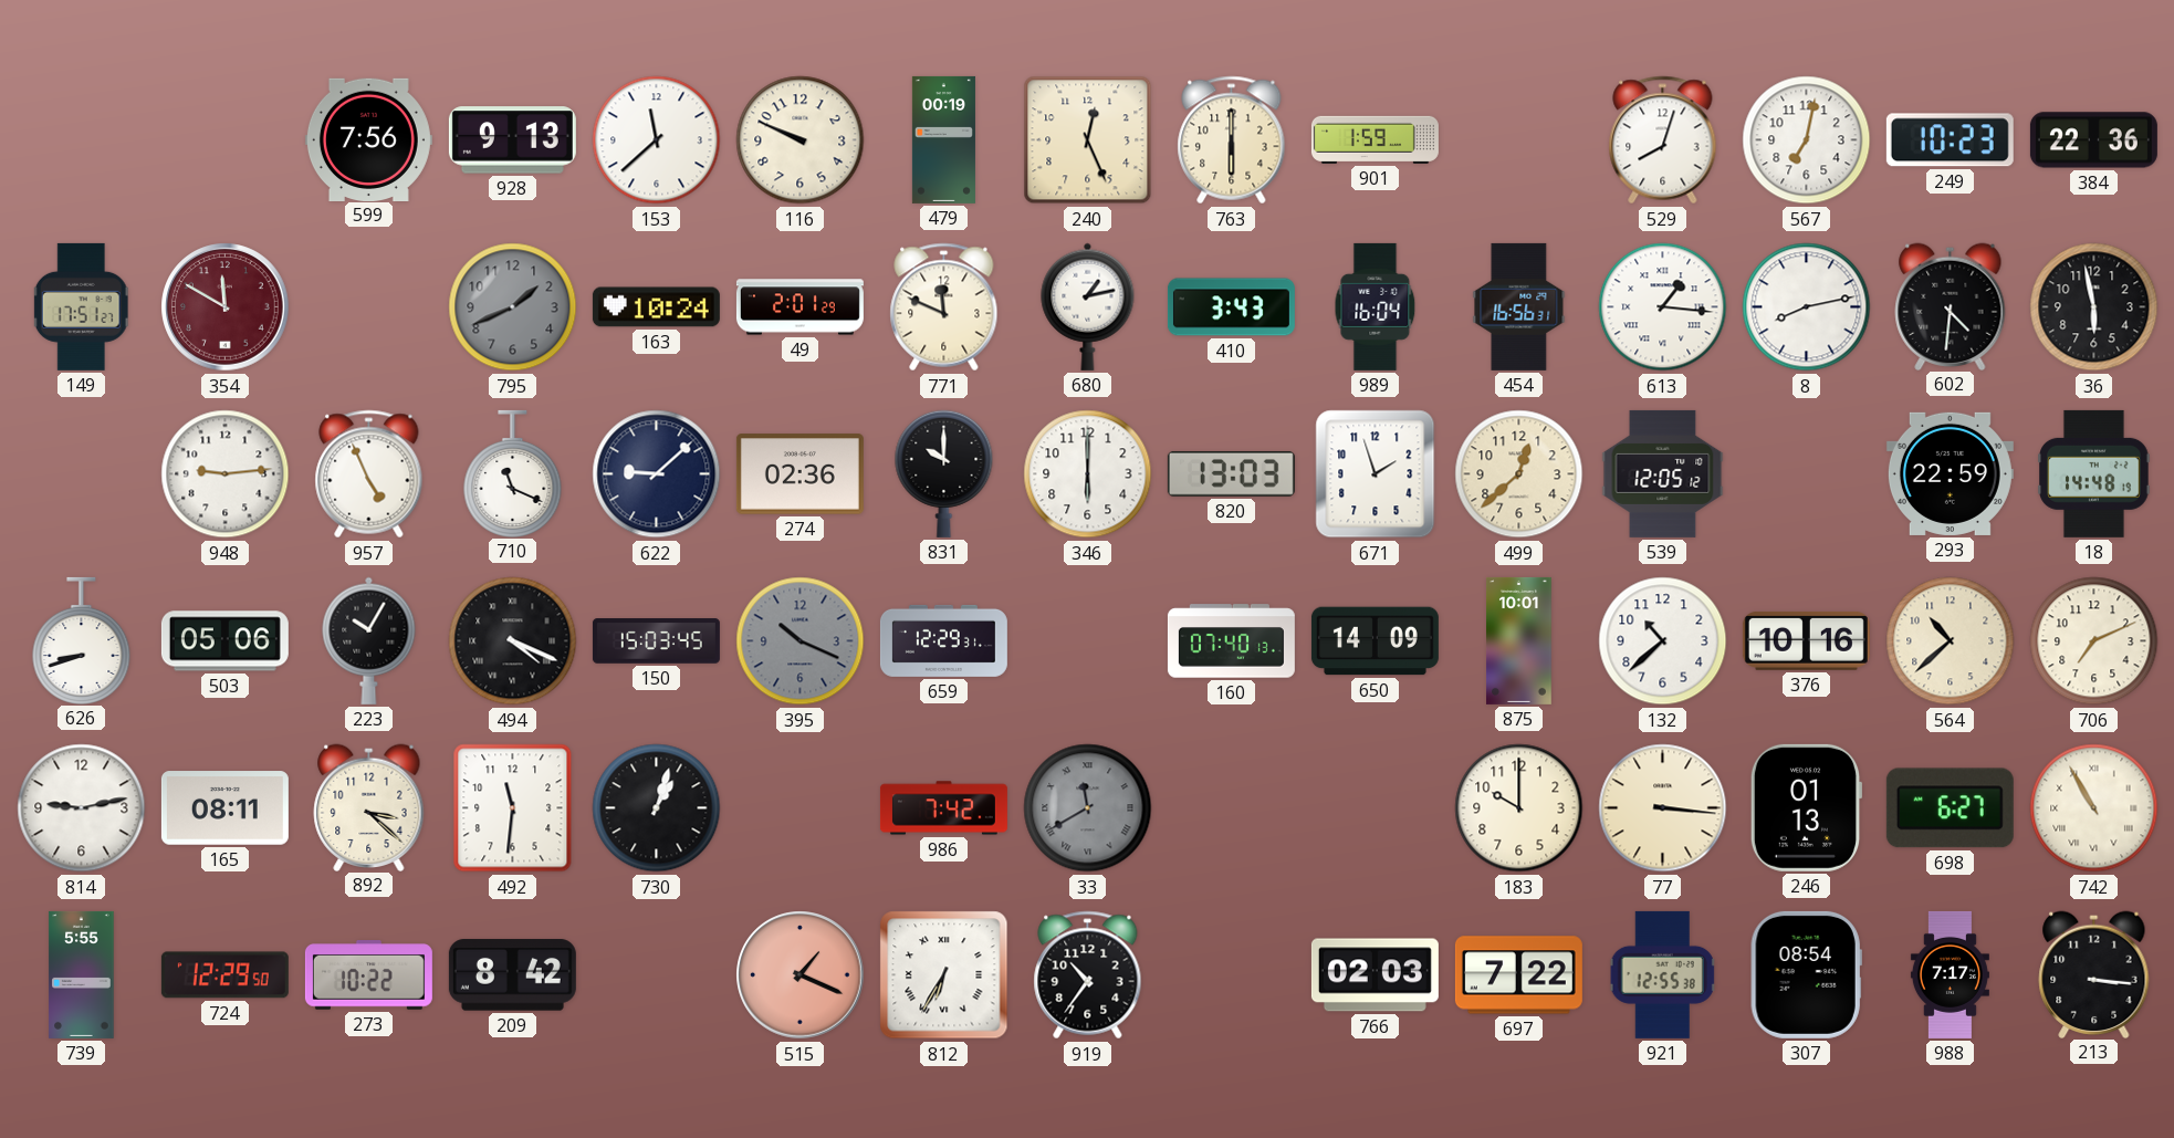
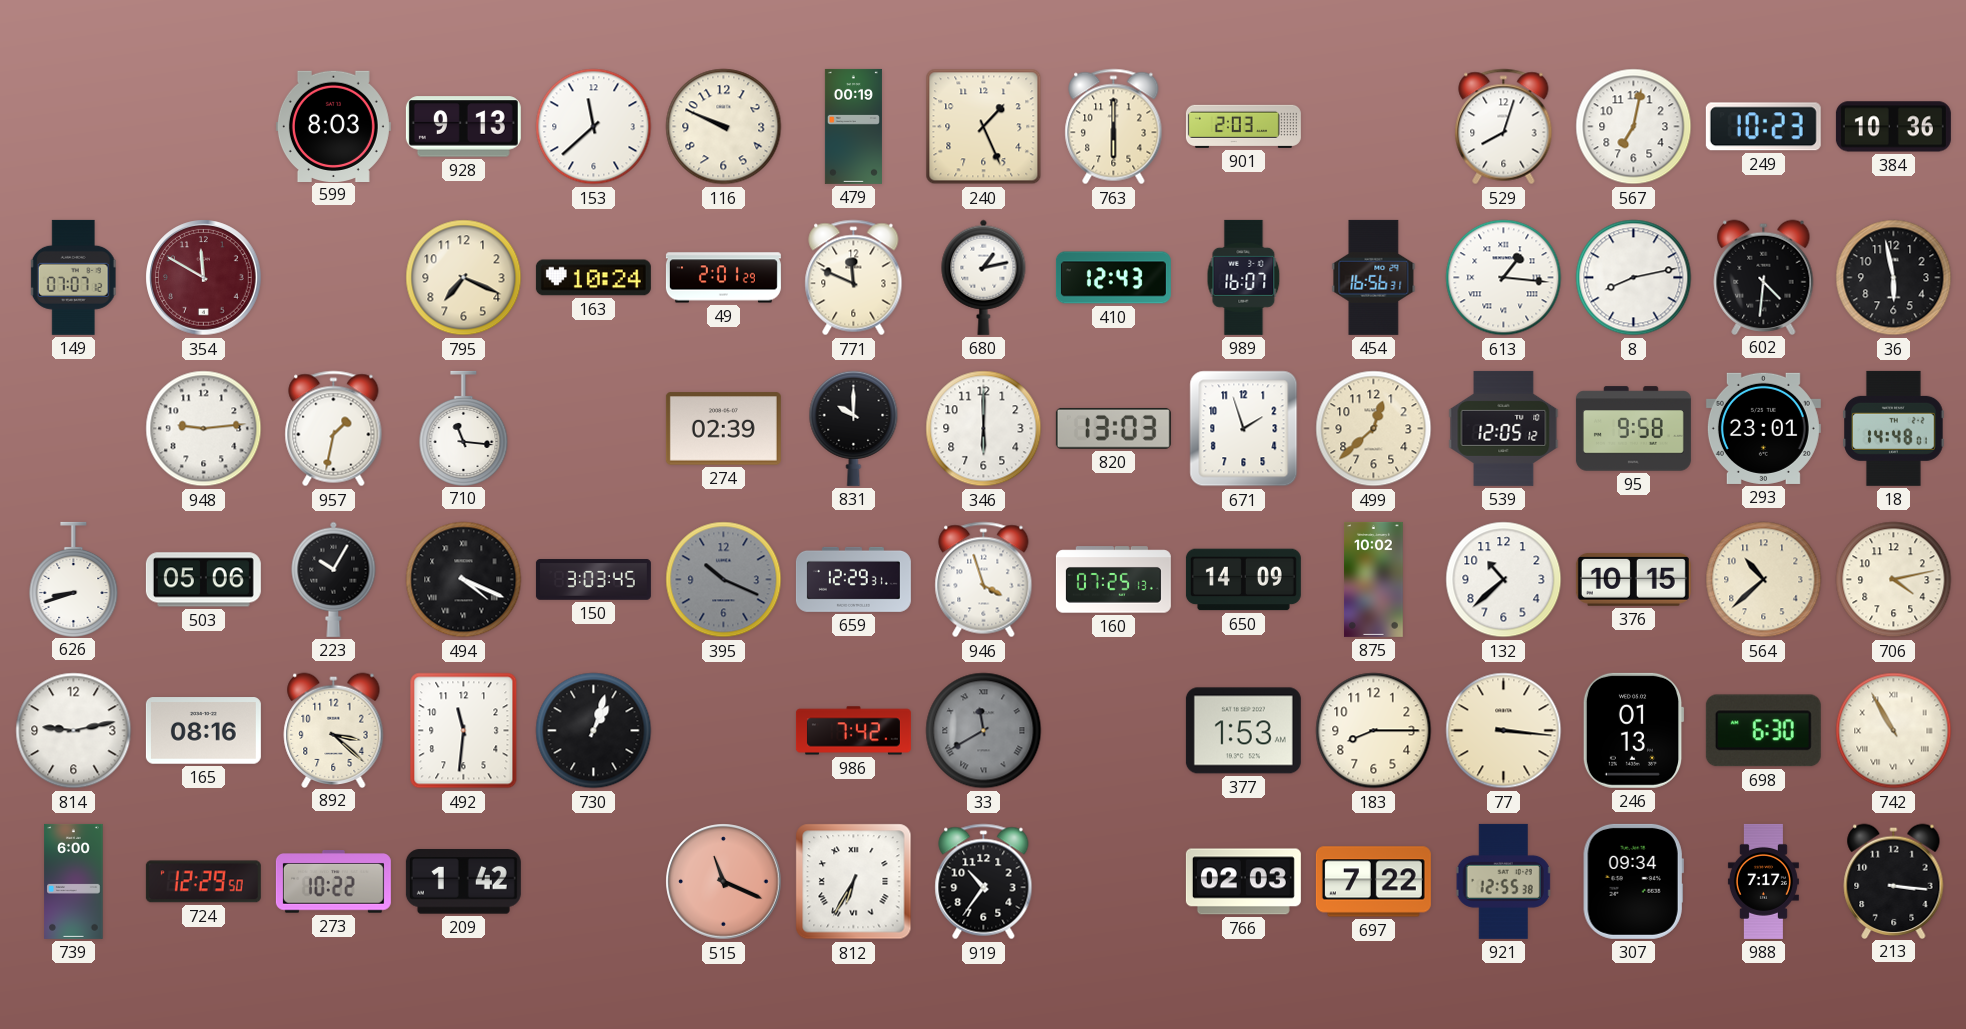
599: 7:56 -> 8:03 (333, 126)
240: 12:26 -> 1:26 (984, 127)
901: 1:59 -> 2:03 (1243, 126)
384: 22:36 -> 10:36 (1893, 127)
149: 17:51 -> 07:07 (73, 277)
795: 1:41 -> 7:19 (464, 278)
795 dial: grey -> cream (464, 278)
410: 3:43 -> 12:43 (1113, 278)
989: 16:04 -> 16:07 (1244, 277)
957: 4:56 -> 1:32 (334, 429)
710: 11:19 -> 11:16 (464, 428)
622: 9:08 -> none (657, 474)
274: 02:36 -> 02:39 (723, 429)
95: none -> 9:58 (1633, 429)
293: 22:59 -> 23:01 (1763, 428)
18: 14:48:19 -> 14:48:01 (1894, 428)
150: 15:03 -> 3:03 (593, 580)
946: none -> 3:57 (984, 580)
160: 07:40 -> 07:25 (1113, 580)
875: 10:01 -> 10:02 (1374, 579)
376: 10:16 -> 10:15 (1633, 579)
706: 7:11 -> 4:13 (1894, 580)
165: 08:11 -> 08:16 (203, 731)
377: none -> 1:53 (1243, 731)
183: 10:00 -> 8:15 (1374, 731)
698: 6:27 -> 6:30 (1763, 731)
739: 5:55 -> 6:00 (74, 881)
209: 8:42 -> 1:42 (463, 882)
515: 1:19 -> 11:19 (724, 882)
307: 08:54 -> 09:34 (1633, 881)
